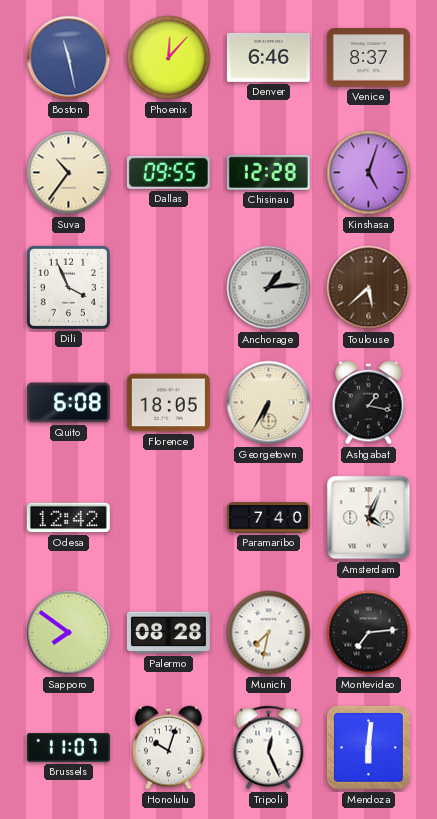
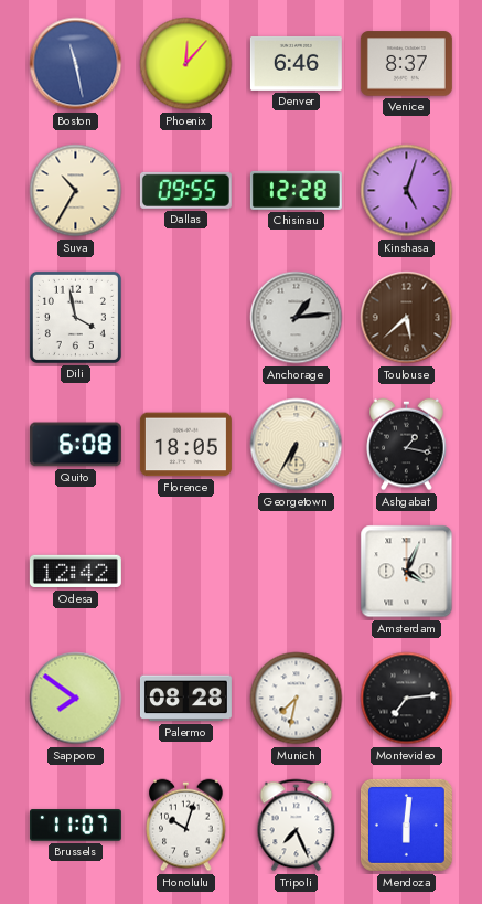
Suva: 10:36 -> 10:35 (76, 191)
Dili: 3:56 -> 3:58 (75, 317)
Paramaribo: 7:40 -> none (268, 518)
Tripoli: 12:26 -> 7:26 (297, 826)
